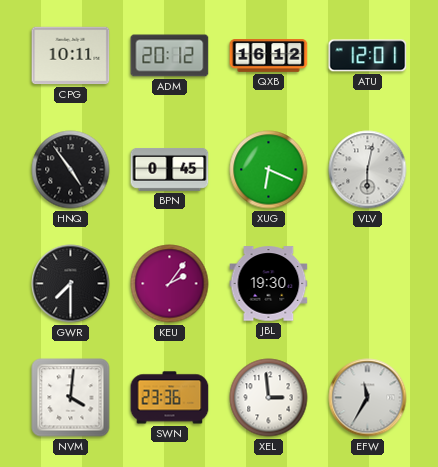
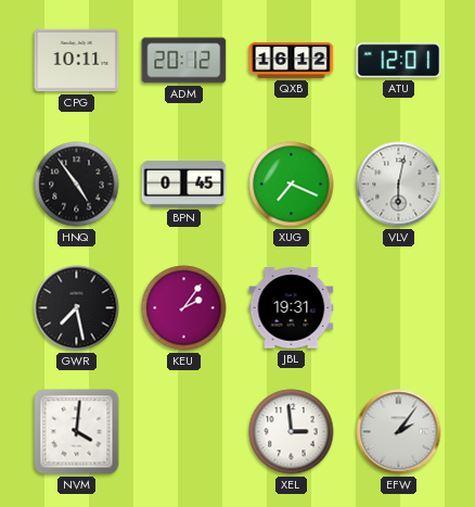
XUG: 6:19 -> 7:19 (292, 185)
GWR: 7:30 -> 7:28 (77, 308)
JBL: 19:30 -> 19:31 (292, 308)
SWN: 23:36 -> none (170, 398)
EFW: 11:35 -> 2:06 (399, 432)
